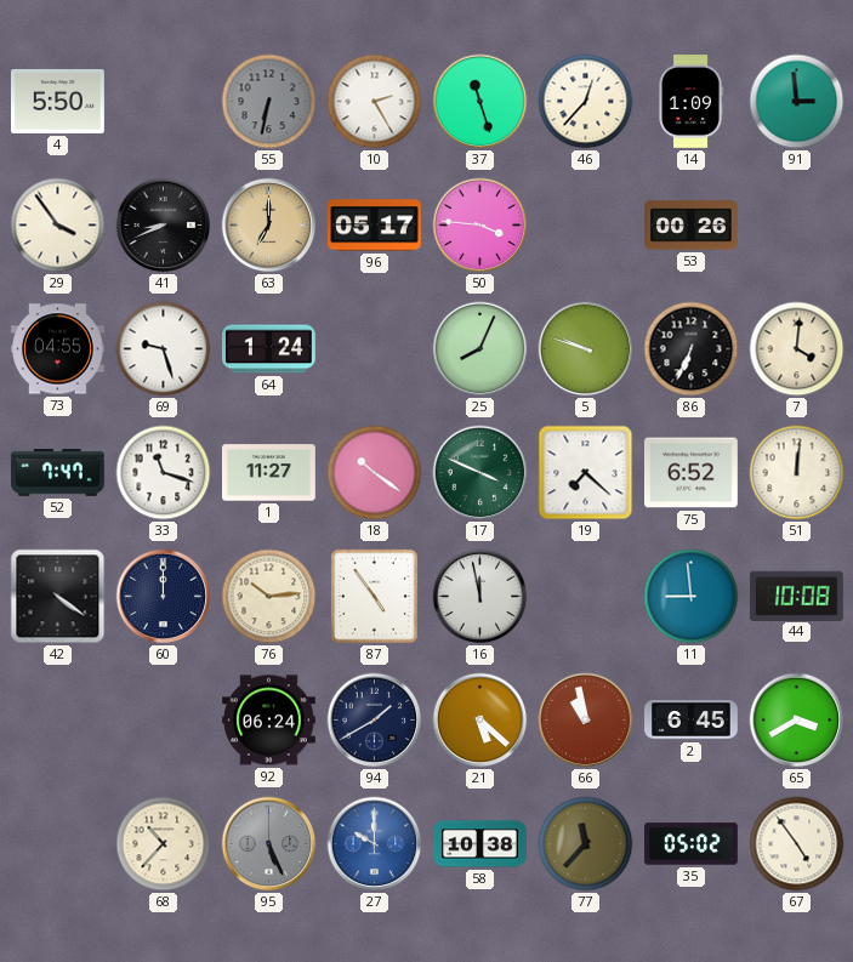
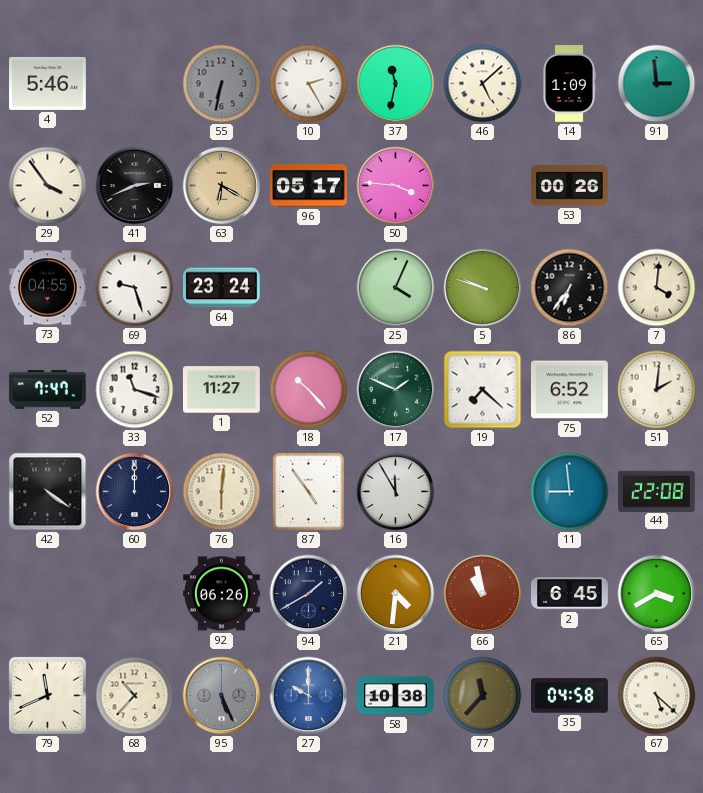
4: 5:50 -> 5:46 (48, 83)
37: 11:27 -> 11:32 (396, 84)
46: 12:37 -> 5:08 (483, 84)
41: 8:41 -> 2:41 (135, 186)
63: 7:00 -> 6:20 (222, 186)
64: 1:24 -> 23:24 (221, 288)
25: 8:04 -> 4:04 (396, 288)
86: 6:34 -> 6:36 (570, 288)
18: 10:21 -> 10:23 (309, 390)
17: 3:49 -> 1:49 (396, 390)
51: 12:01 -> 2:01 (657, 390)
76: 10:14 -> 6:01 (222, 492)
16: 11:58 -> 11:55 (396, 492)
44: 10:08 -> 22:08 (656, 491)
92: 06:24 -> 06:26 (222, 594)
21: 5:22 -> 4:31 (396, 594)
79: none -> 11:41 (47, 695)
35: 05:02 -> 04:58 (570, 696)
67: 4:54 -> 5:22 (657, 696)
